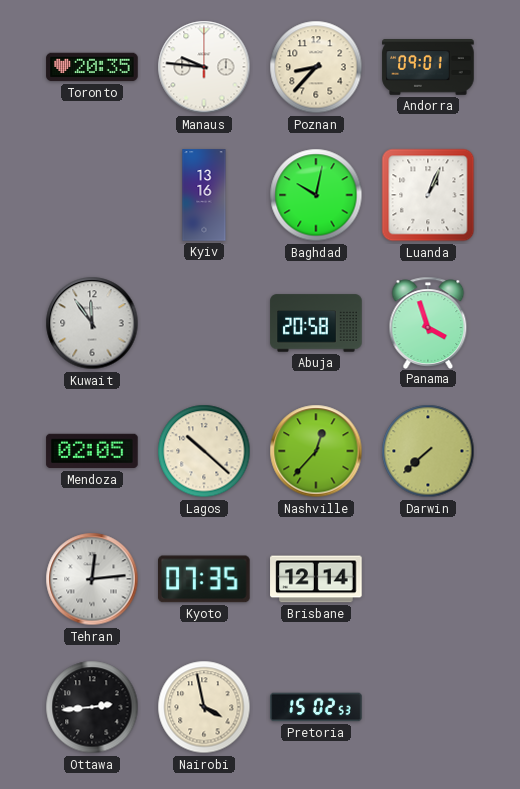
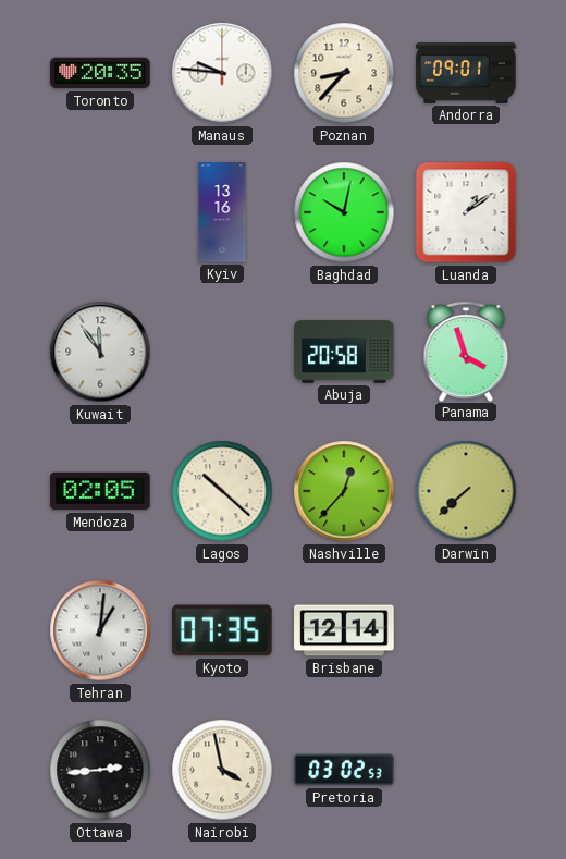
Luanda: 1:04 -> 1:09 (466, 212)
Tehran: 12:14 -> 1:01 (100, 630)
Pretoria: 15:02 -> 03:02 (344, 770)
